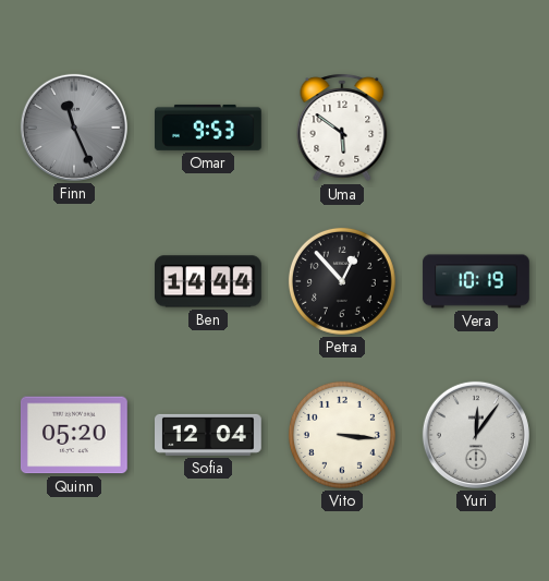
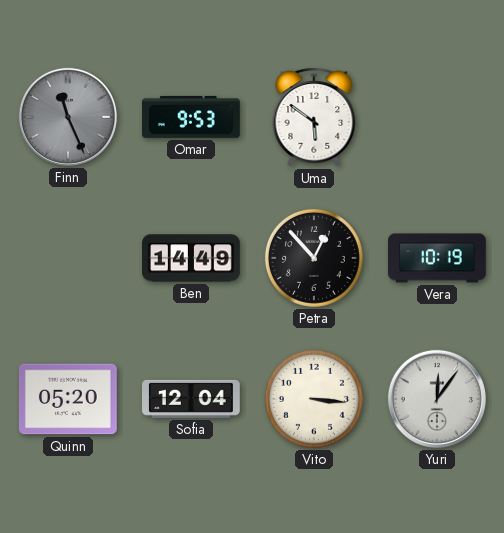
Ben: 14:44 -> 14:49 (192, 258)
